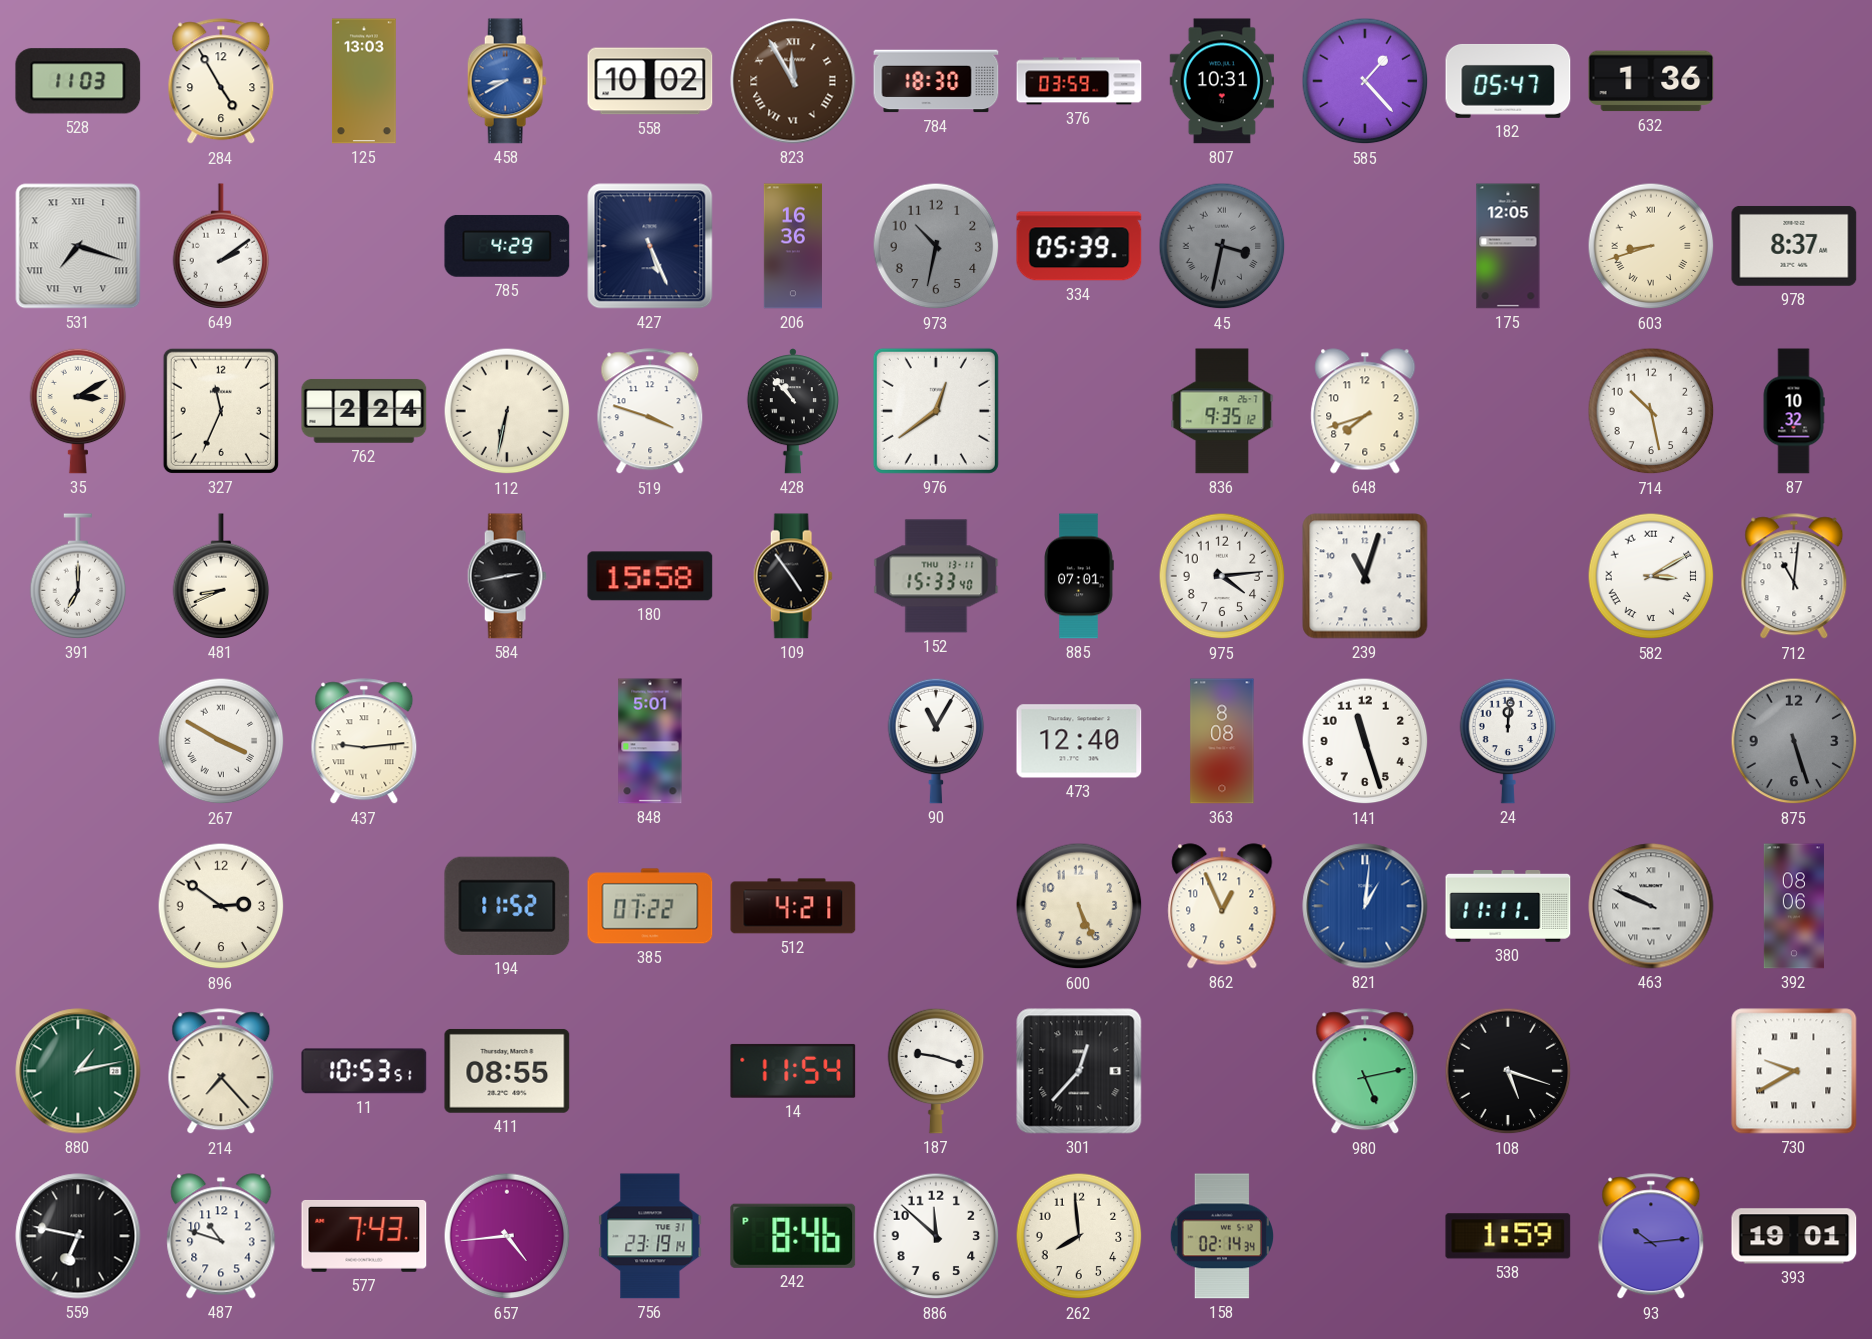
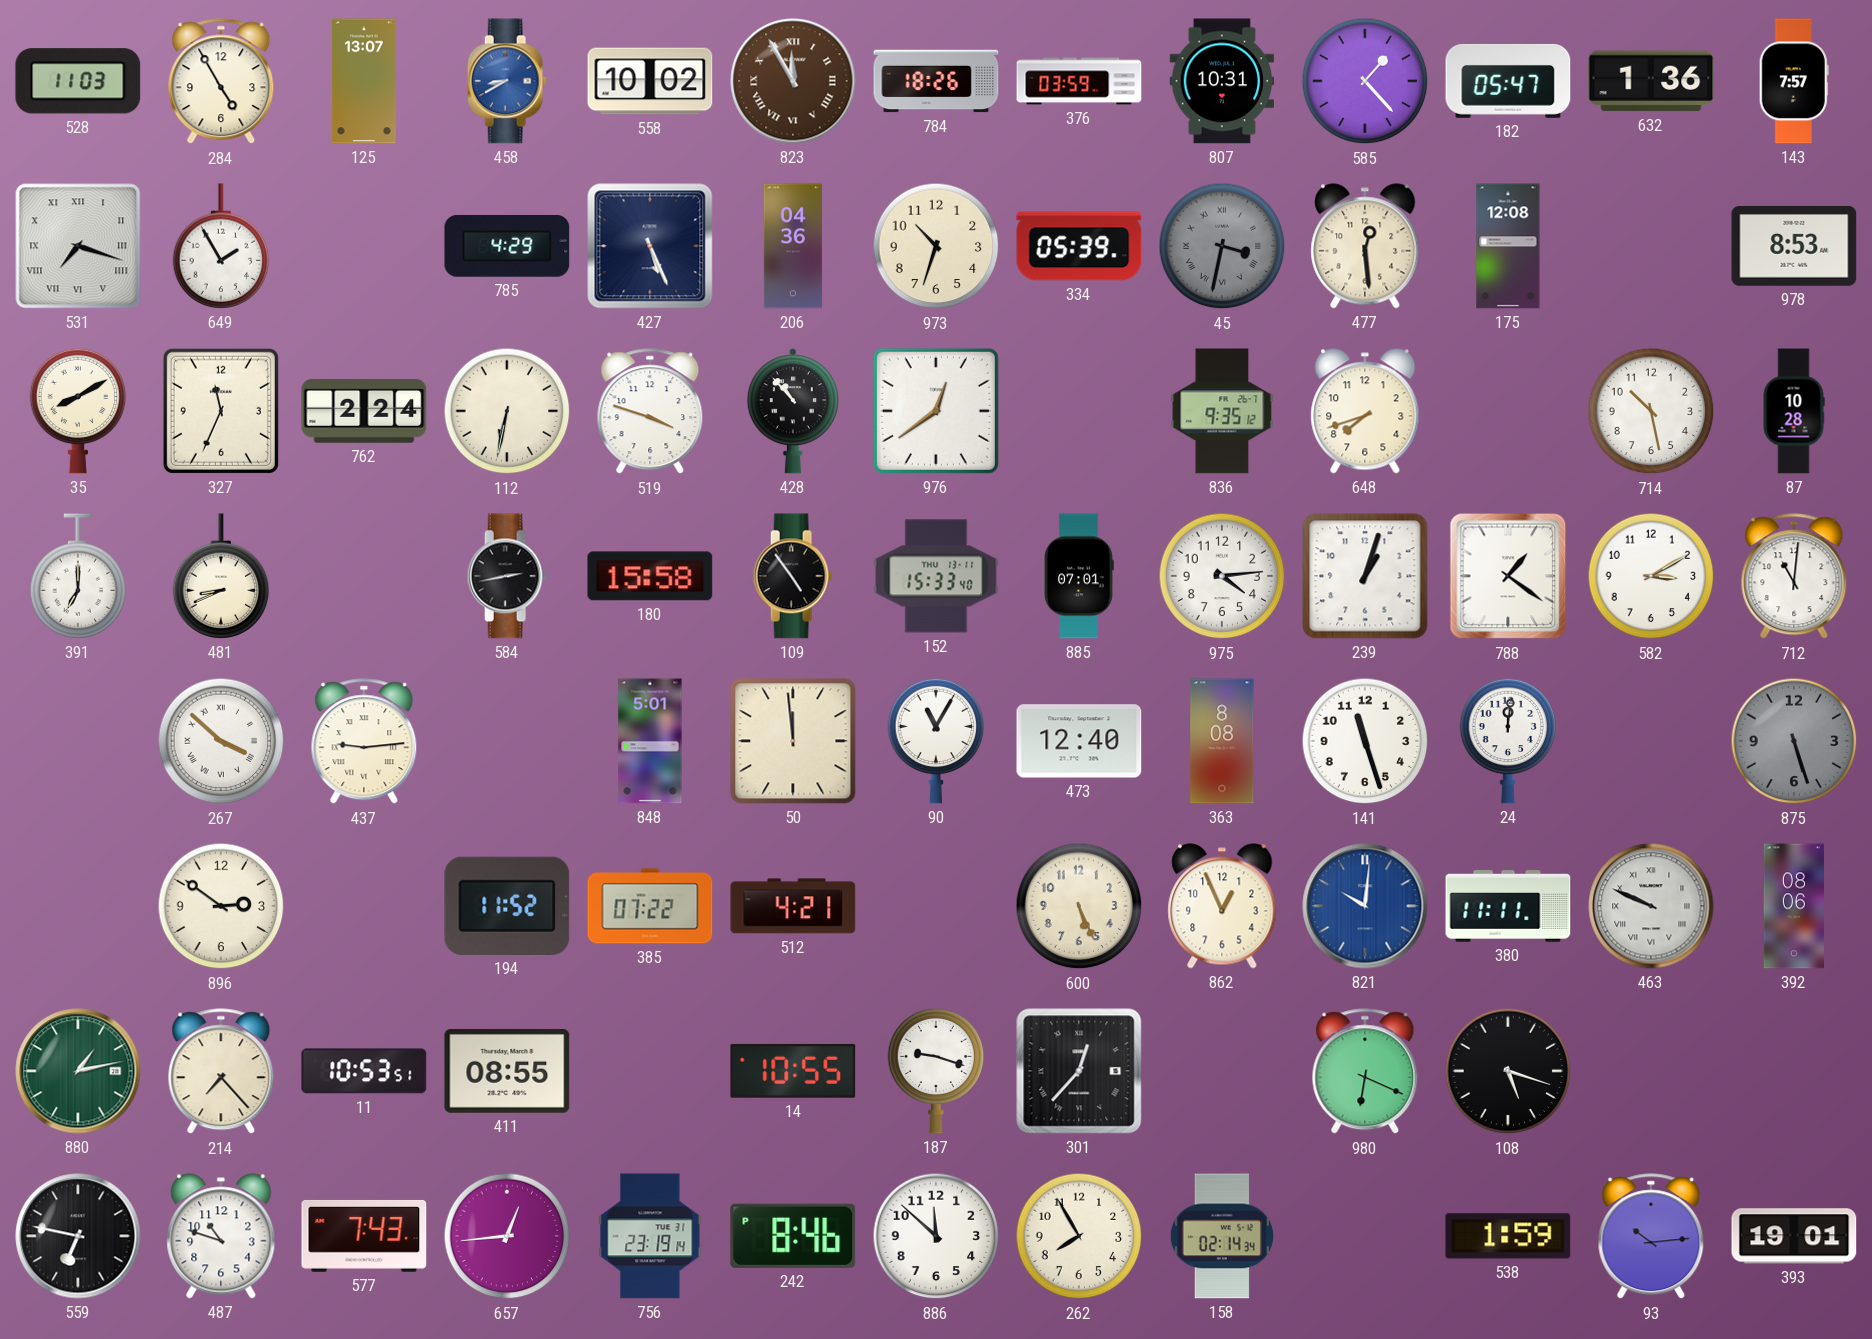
125: 13:03 -> 13:07 (364, 81)
784: 18:30 -> 18:26 (936, 81)
143: none -> 7:57 (1794, 81)
649: 2:09 -> 1:55 (221, 246)
206: 16:36 -> 04:36 (793, 246)
973: 10:32 -> 10:33 (936, 246)
973 dial: grey -> cream (936, 246)
477: none -> 12:29 (1365, 246)
175: 12:05 -> 12:08 (1508, 246)
603: 8:42 -> none (1651, 246)
978: 8:37 -> 8:53 (1794, 246)
35: 3:10 -> 8:10 (78, 411)
87: 10:32 -> 10:28 (1794, 411)
239: 11:03 -> 1:03 (1365, 576)
788: none -> 1:21 (1508, 576)
582 numerals: Roman -> Arabic (1651, 576)
267: 3:50 -> 3:52 (221, 741)
50: none -> 11:59 (793, 741)
821: 1:01 -> 10:01 (1365, 906)
14: 11:54 -> 10:55 (793, 1071)
980: 5:13 -> 6:19 (1365, 1072)
730: 9:40 -> none (1794, 1071)
657: 4:44 -> 12:44 (507, 1236)
262: 7:59 -> 7:55 (1079, 1236)
